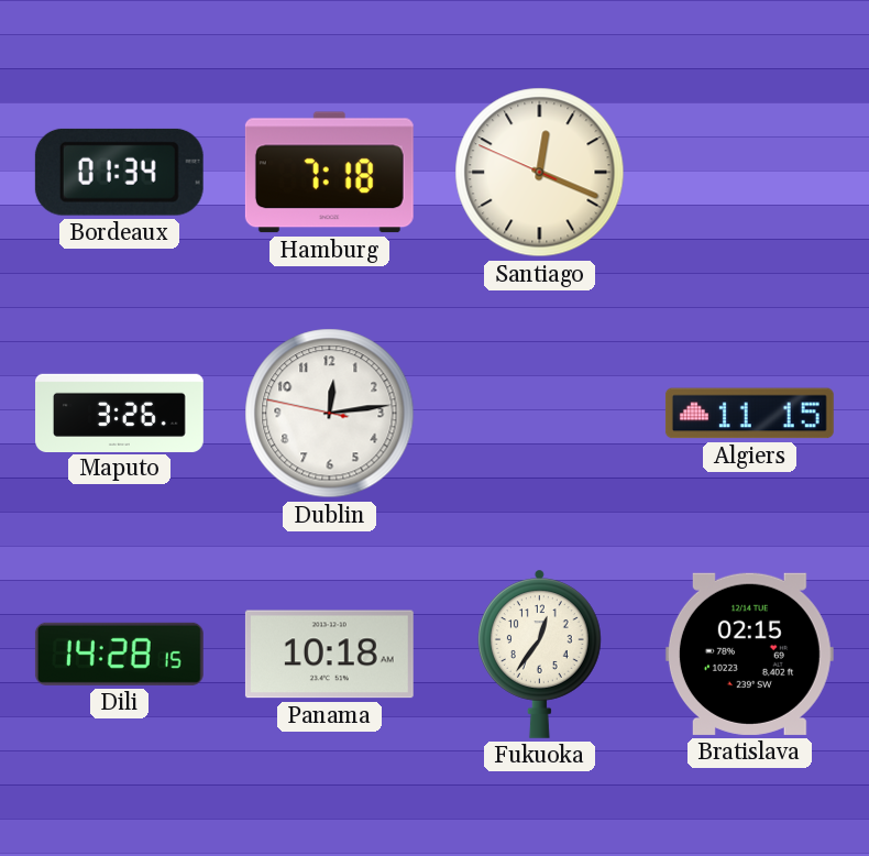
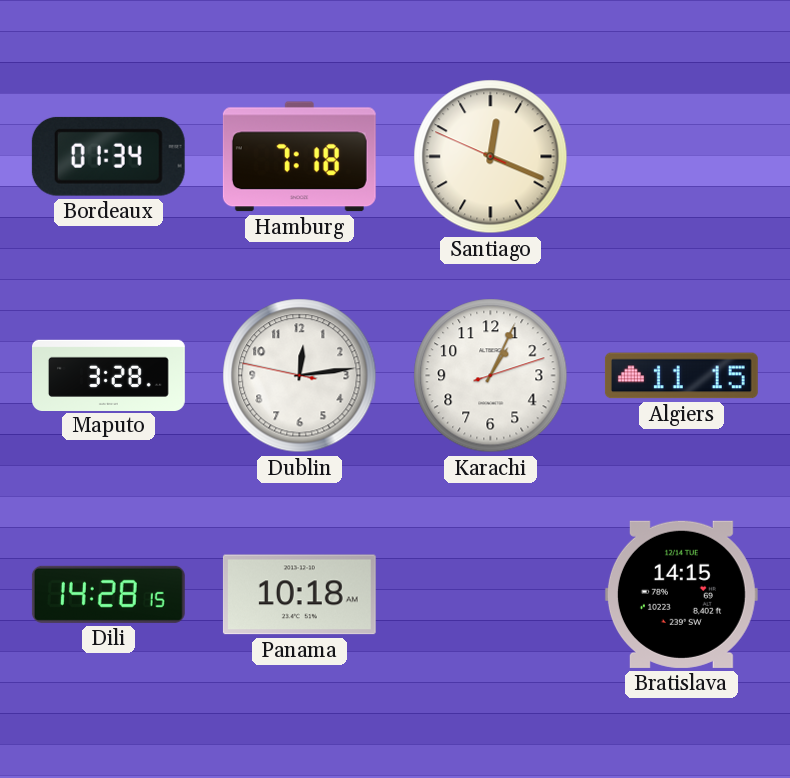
Maputo: 3:26 -> 3:28 (109, 375)
Karachi: none -> 1:04 (491, 376)
Fukuoka: 12:36 -> none (540, 654)
Bratislava: 02:15 -> 14:15 (681, 594)
